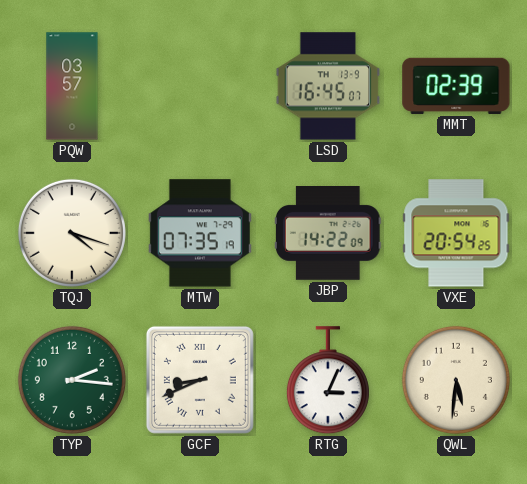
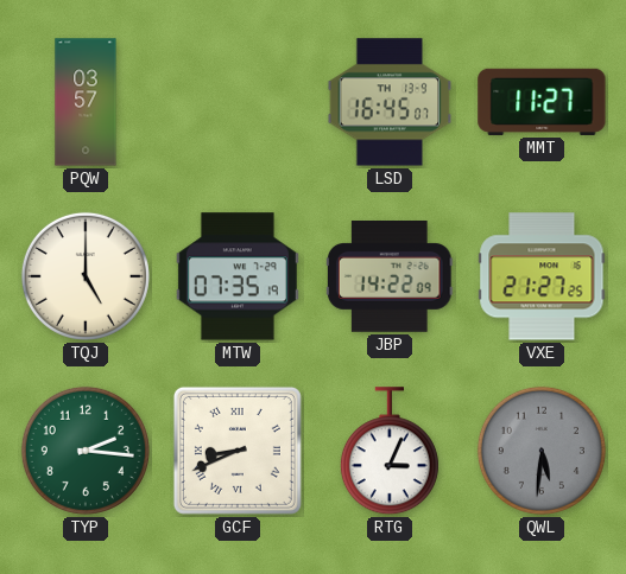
MMT: 02:39 -> 11:27 (542, 102)
TQJ: 4:18 -> 5:00 (86, 276)
VXE: 20:54 -> 21:27 (542, 276)
QWL dial: cream -> grey (542, 451)
